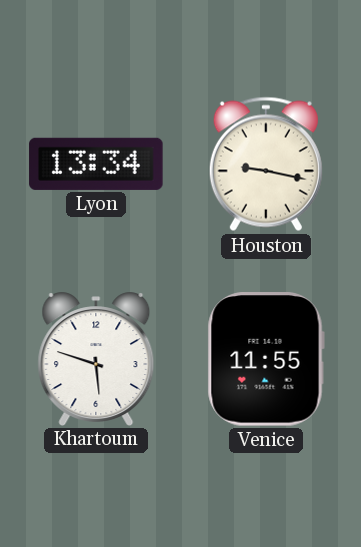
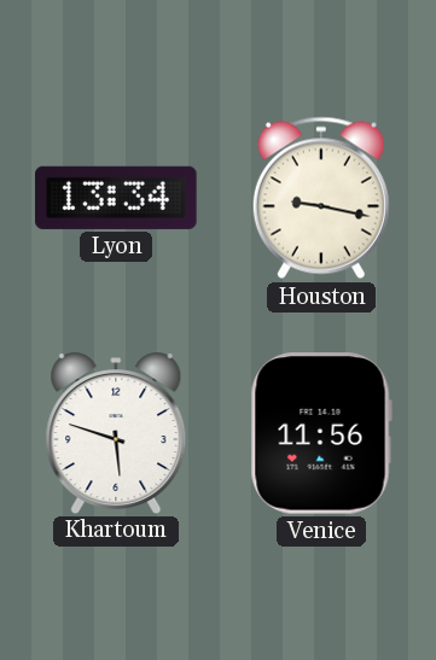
Venice: 11:55 -> 11:56 (321, 433)
